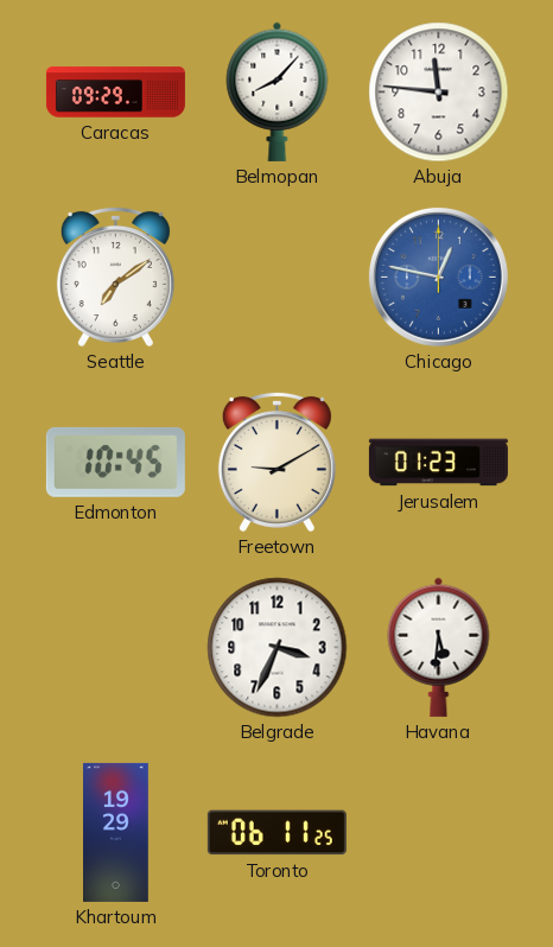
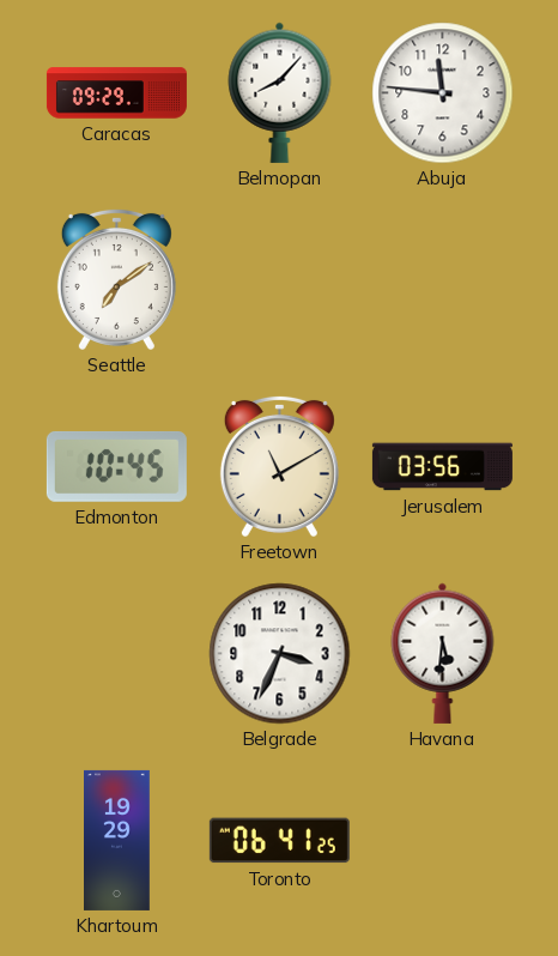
Chicago: 12:47 -> none (438, 277)
Freetown: 9:10 -> 11:10 (279, 466)
Jerusalem: 01:23 -> 03:56 (442, 467)
Toronto: 06:11 -> 06:41 (279, 841)
